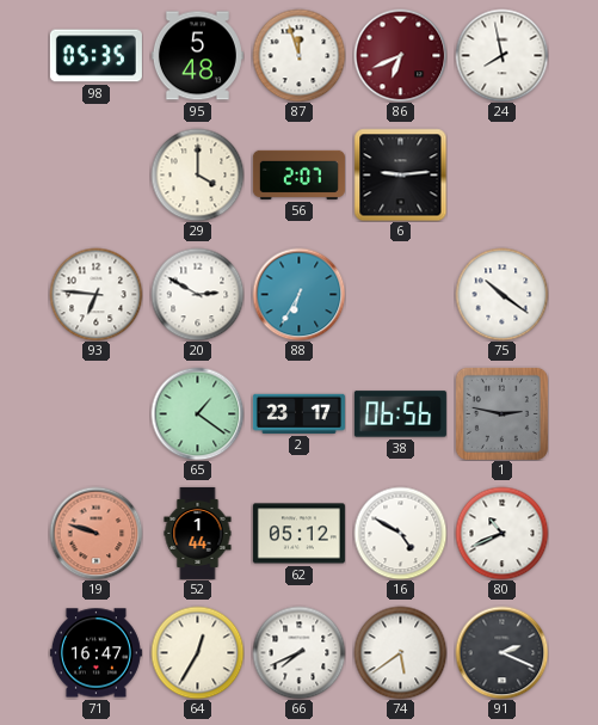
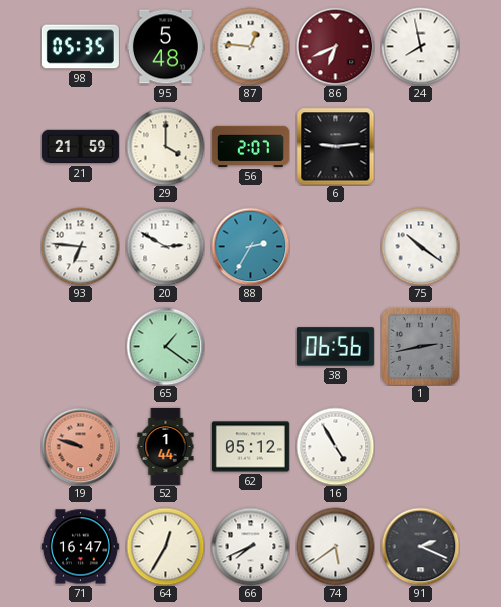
87: 11:57 -> 12:46 (250, 46)
21: none -> 21:59 (80, 147)
88: 6:35 -> 2:35 (250, 246)
2: 23:17 -> none (298, 413)
1: 2:47 -> 2:43 (420, 346)
16: 4:50 -> 4:55 (335, 446)
80: 10:41 -> none (501, 533)
